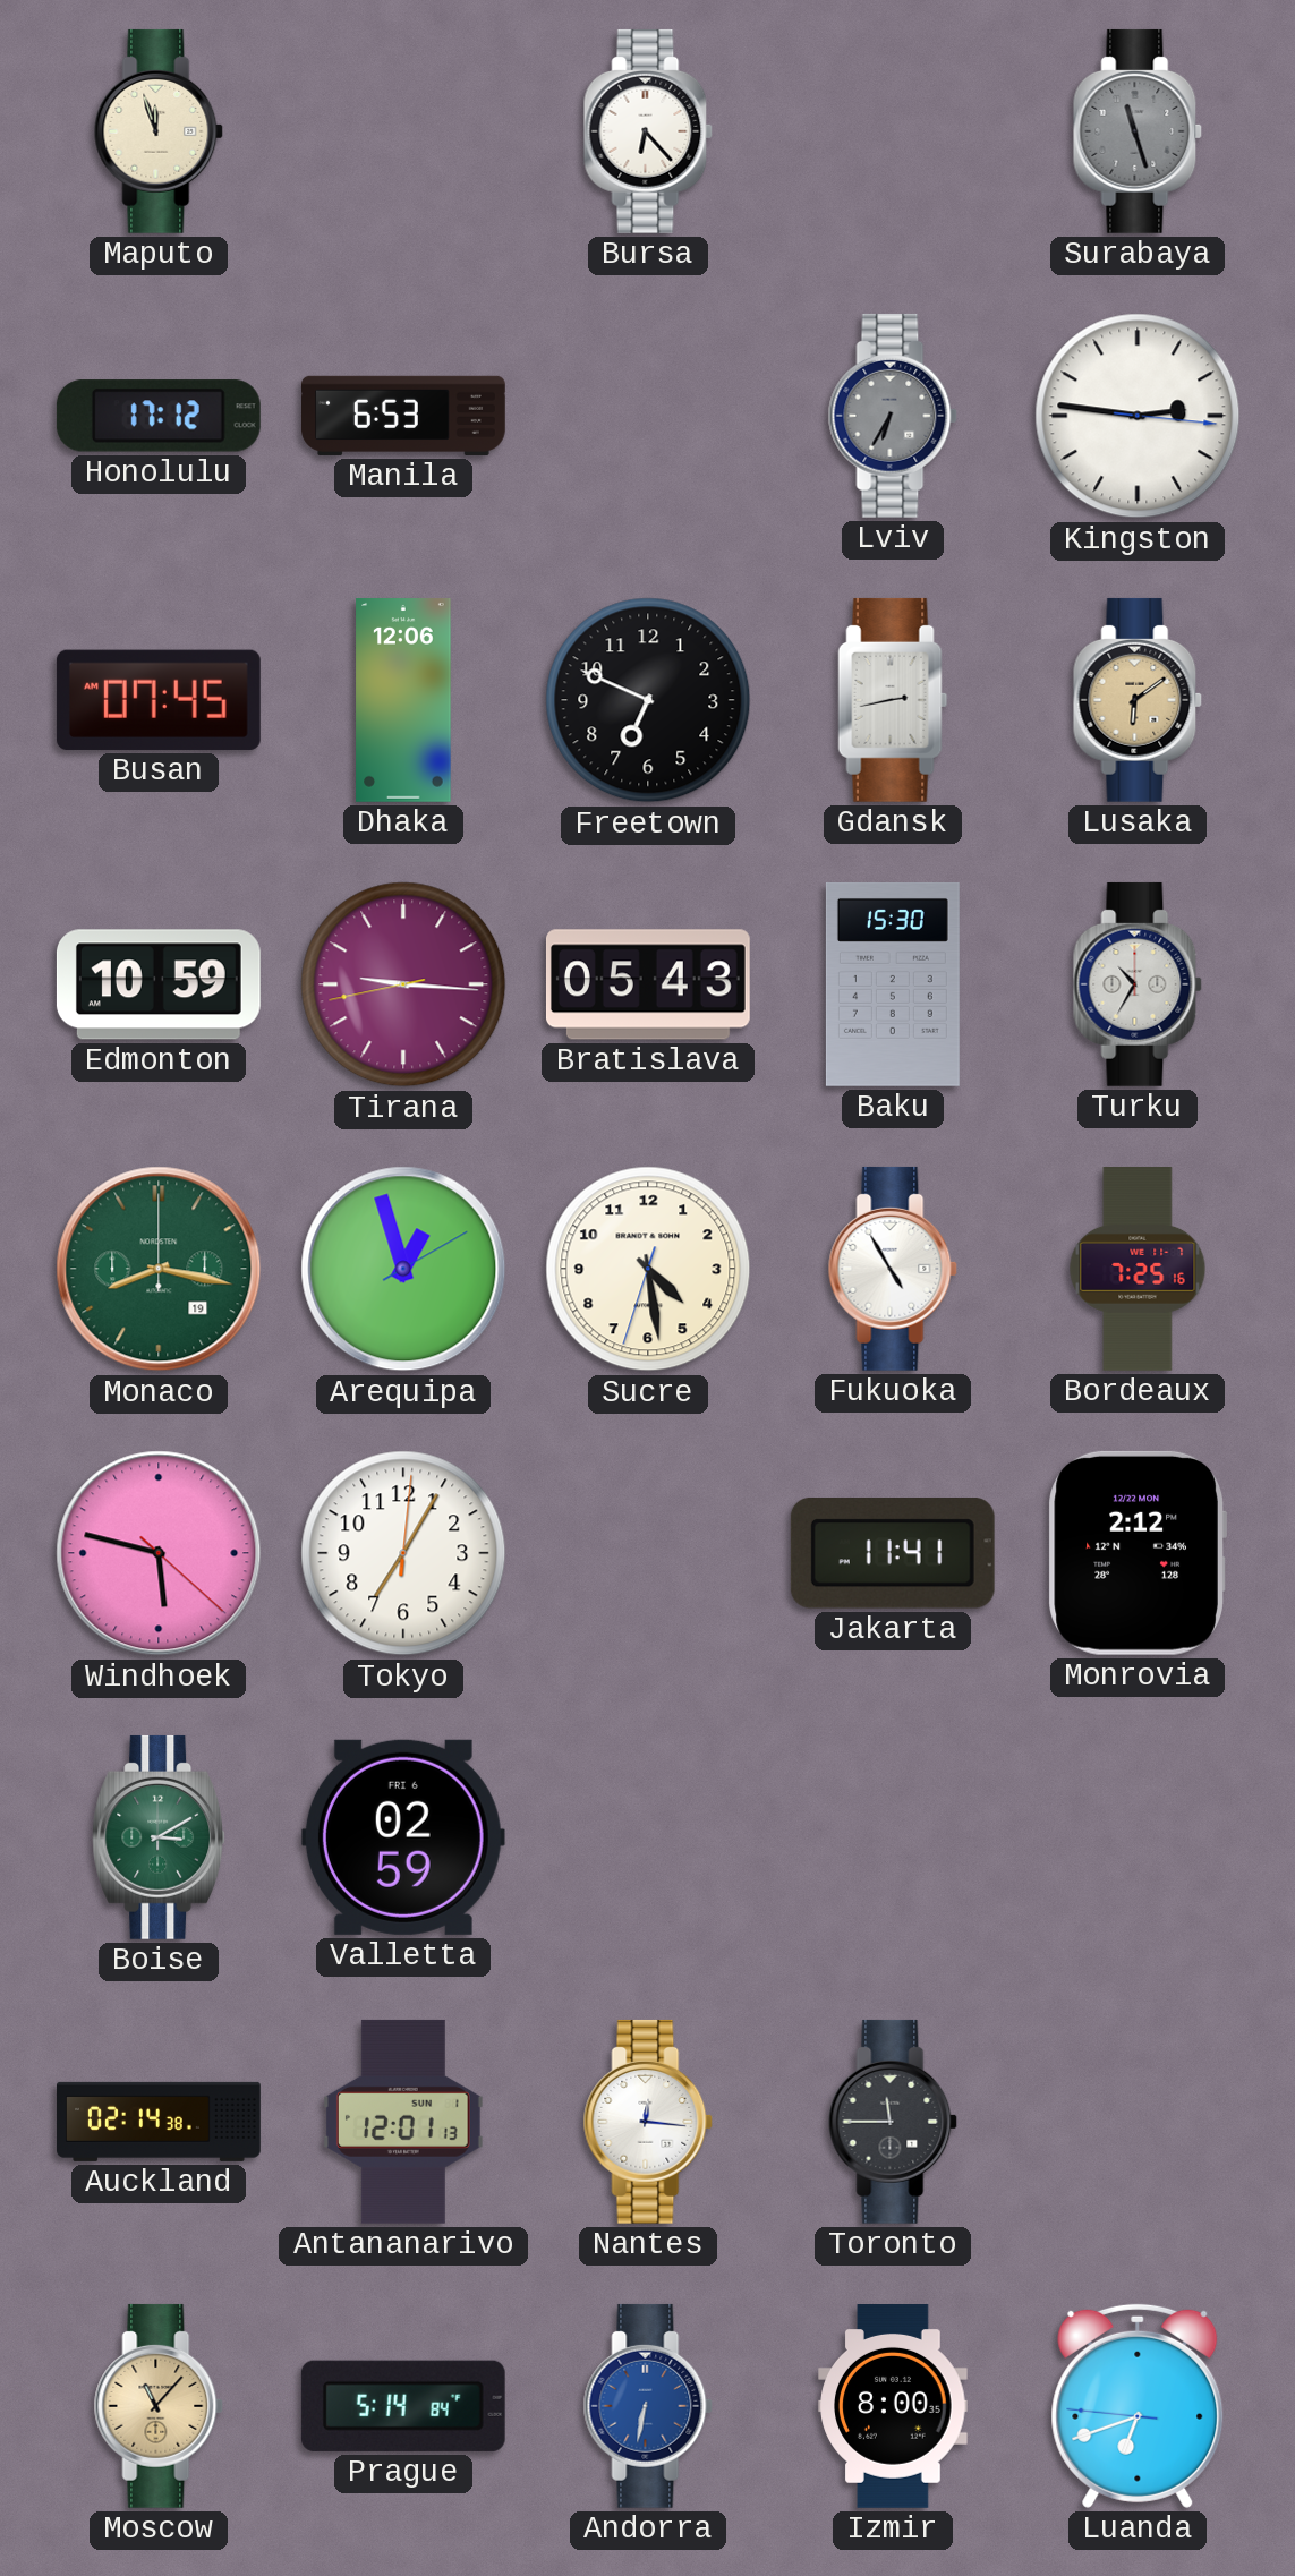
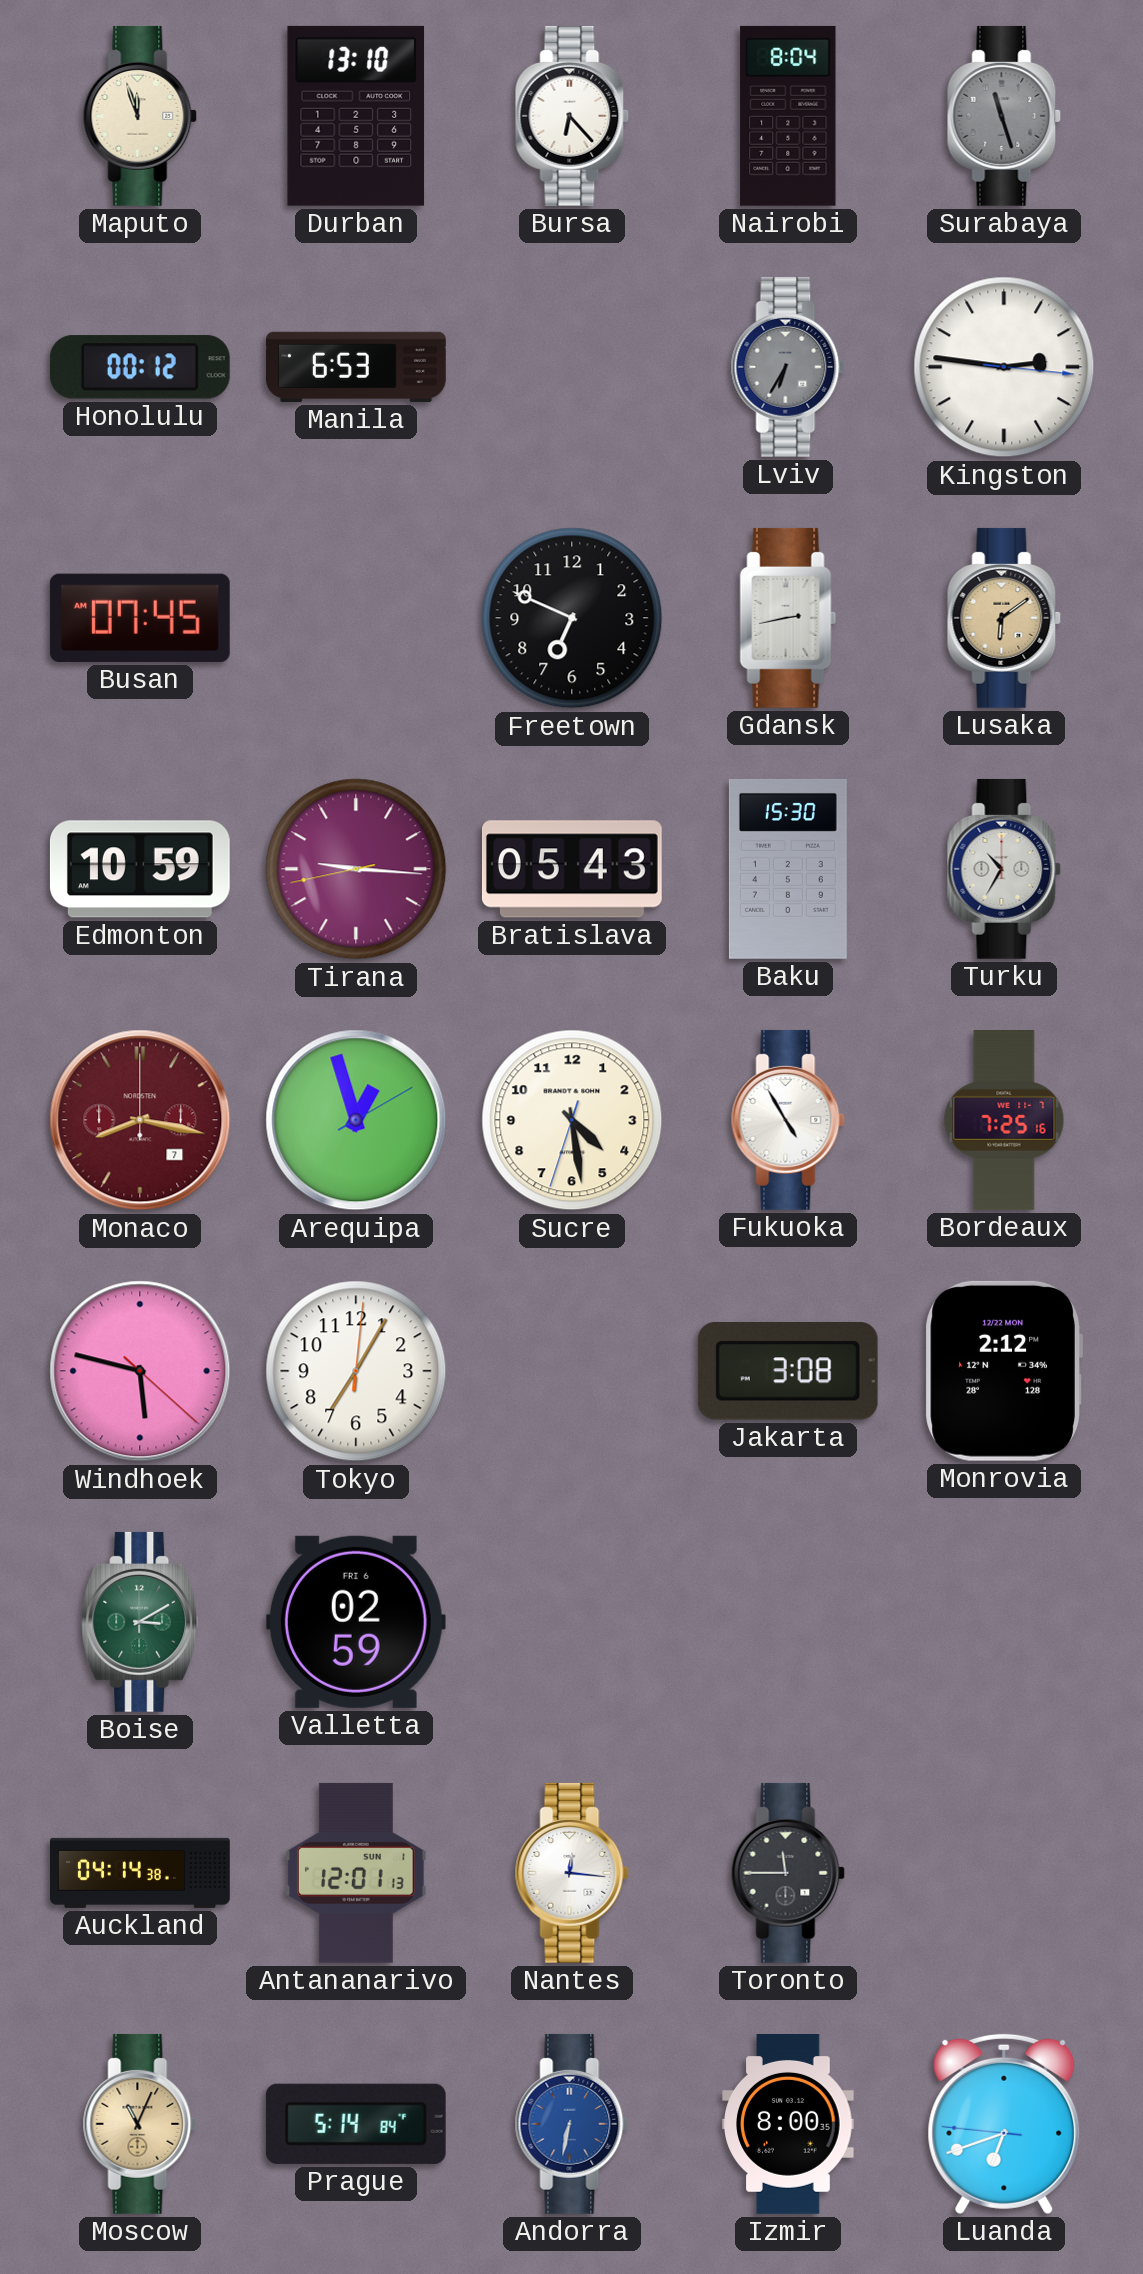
Durban: none -> 13:10 (356, 116)
Nairobi: none -> 8:04 (788, 116)
Honolulu: 17:12 -> 00:12 (140, 367)
Dhaka: 12:06 -> none (403, 701)
Monaco date: 19 -> 7 (140, 1120)
Monaco dial: green -> burgundy (140, 1120)
Jakarta: 11:41 -> 3:08 (788, 1372)
Auckland: 02:14 -> 04:14 (141, 1873)
Moscow: 11:07 -> 11:04 (140, 2124)
